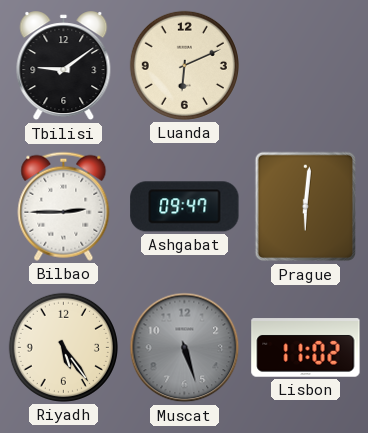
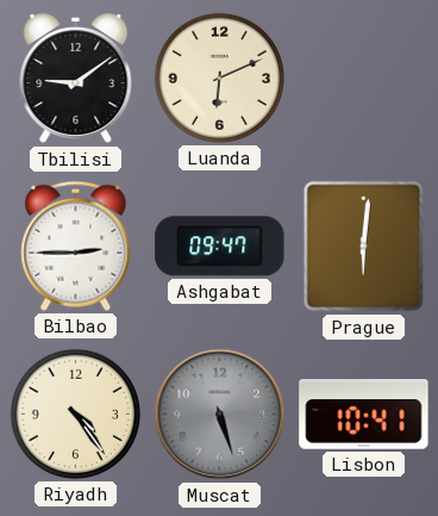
Riyadh: 5:24 -> 4:24 (75, 414)
Lisbon: 11:02 -> 10:41 (364, 415)
